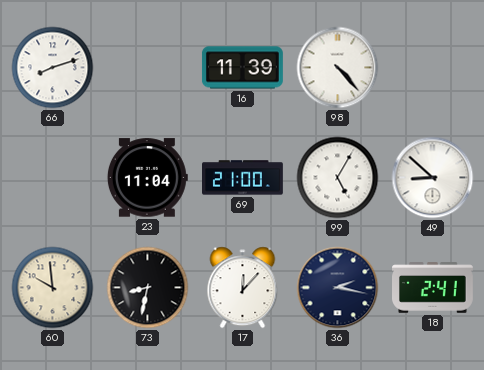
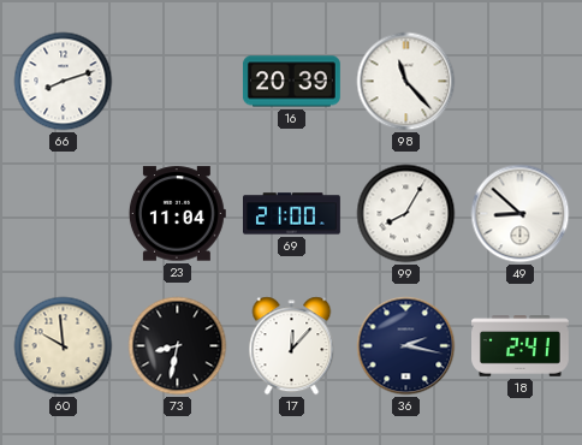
16: 11:39 -> 20:39 (291, 82)
98: 4:23 -> 11:23 (406, 82)
99: 5:05 -> 8:05 (406, 214)
